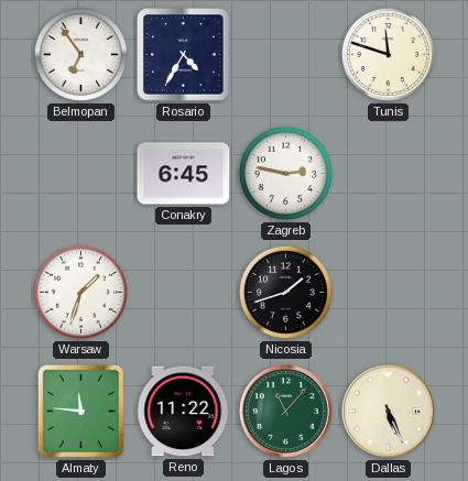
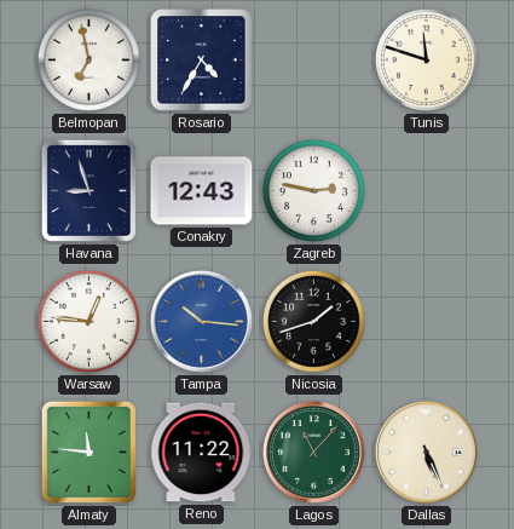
Belmopan: 6:54 -> 6:58 (88, 59)
Havana: none -> 8:57 (88, 190)
Conakry: 6:45 -> 12:43 (202, 191)
Warsaw: 1:33 -> 12:46 (88, 321)
Tampa: none -> 10:16 (202, 322)
